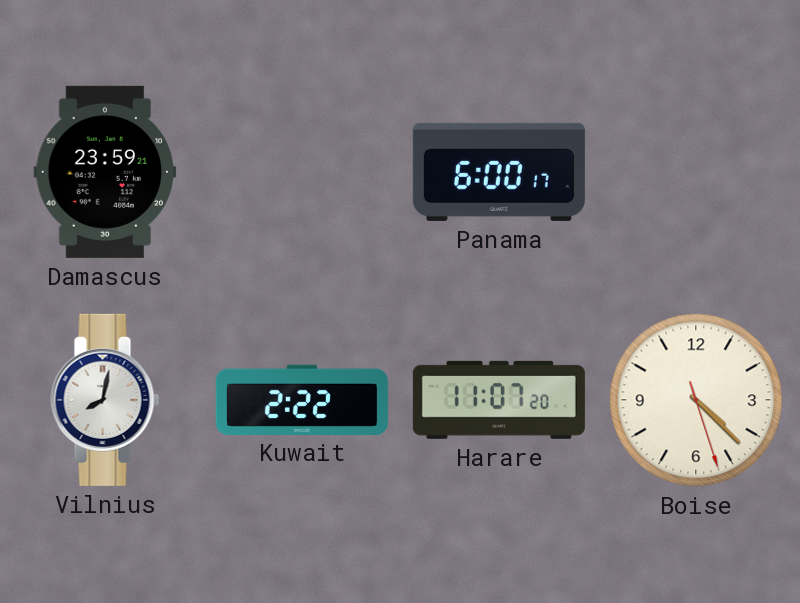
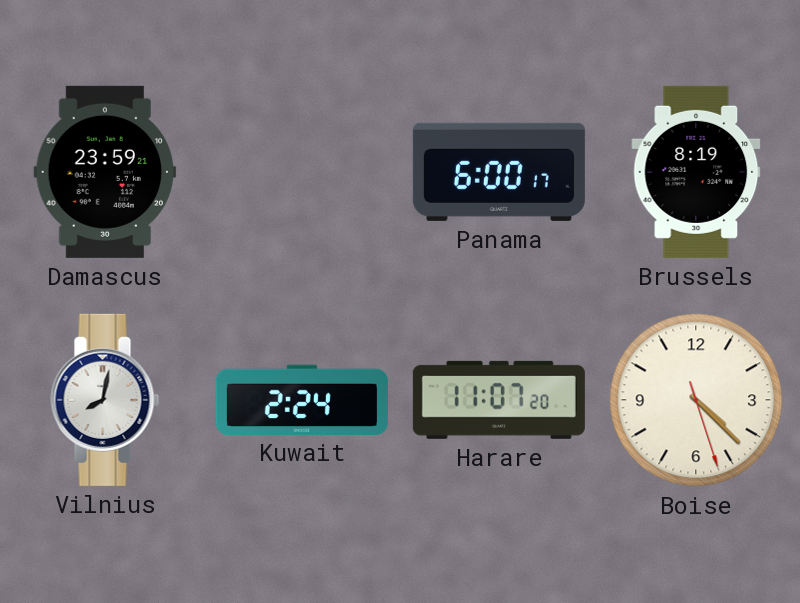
Brussels: none -> 8:19 (696, 172)
Kuwait: 2:22 -> 2:24 (302, 399)
